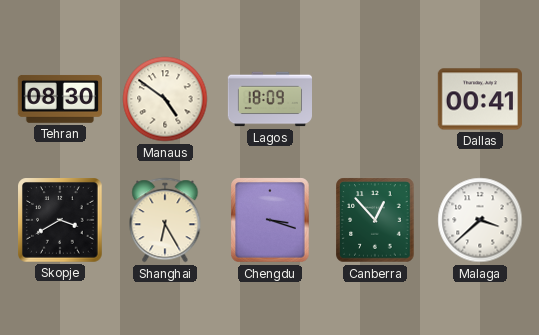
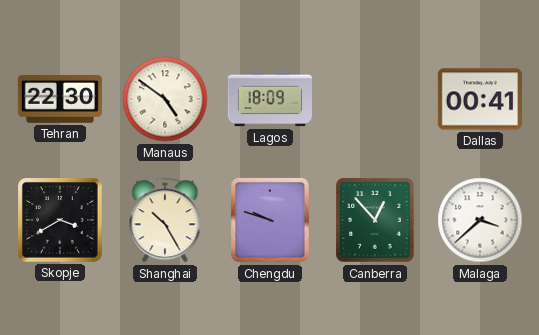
Tehran: 08:30 -> 22:30 (59, 99)
Shanghai: 6:25 -> 10:25 (165, 220)
Chengdu: 3:18 -> 9:48 (270, 220)
